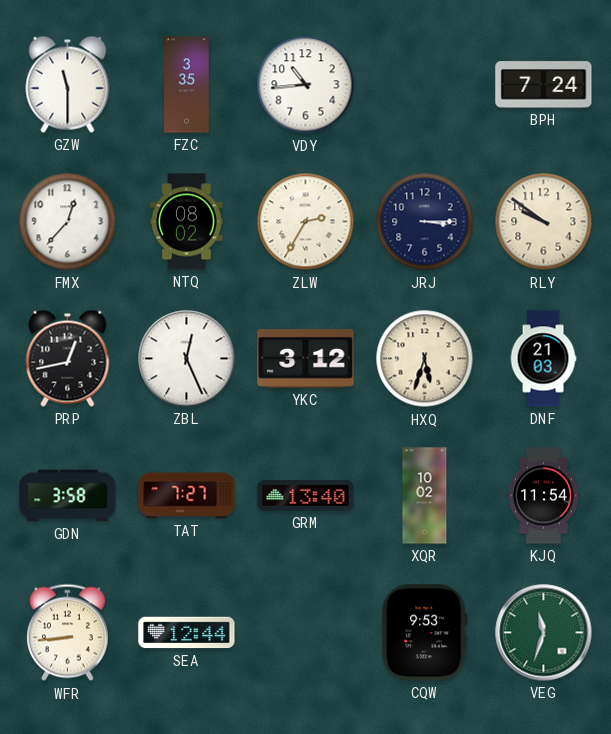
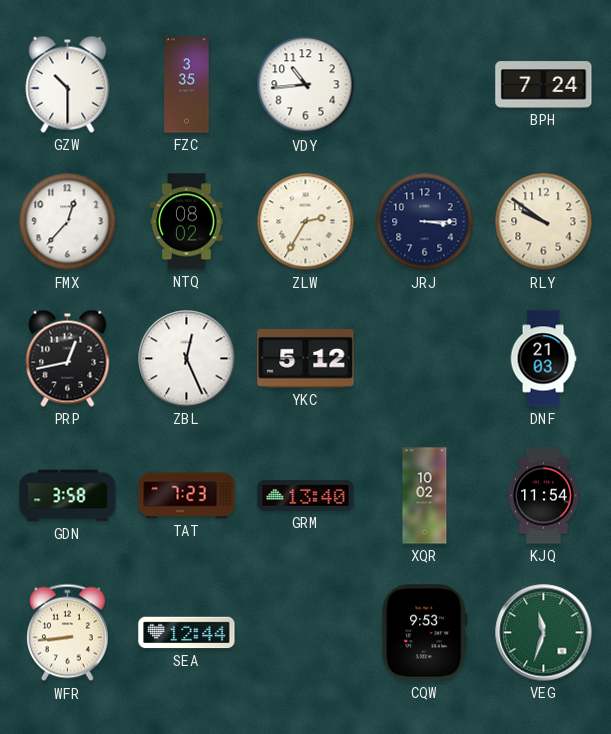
GZW: 11:30 -> 10:30 (68, 84)
YKC: 3:12 -> 5:12 (306, 358)
HXQ: 5:33 -> none (425, 359)
TAT: 7:27 -> 7:23 (187, 496)
